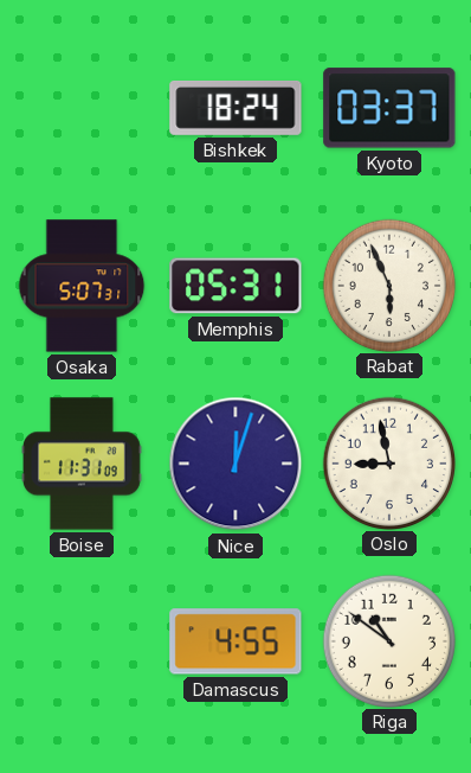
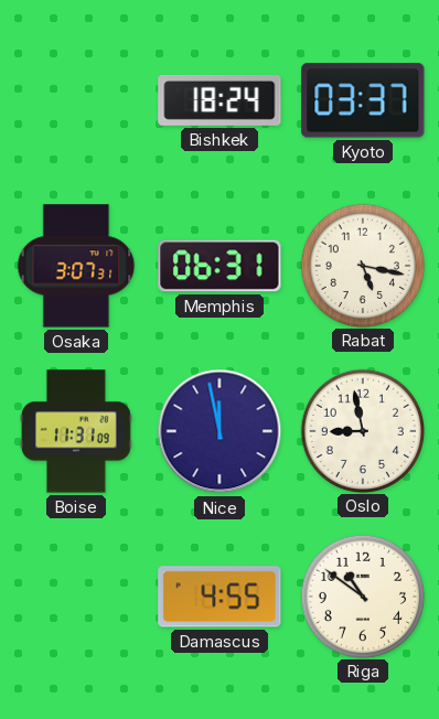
Osaka: 5:07 -> 3:07 (76, 266)
Memphis: 05:31 -> 06:31 (219, 266)
Rabat: 5:56 -> 5:17 (362, 265)
Nice: 12:03 -> 11:58 (219, 431)
